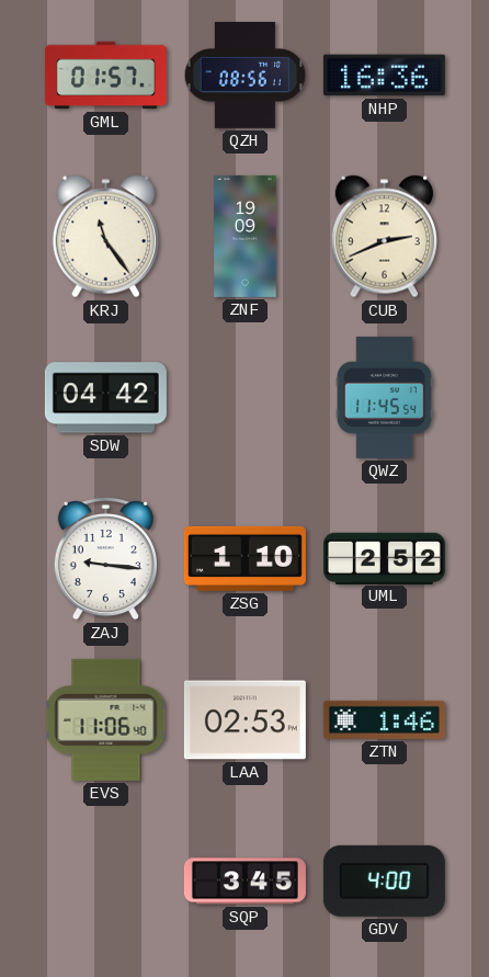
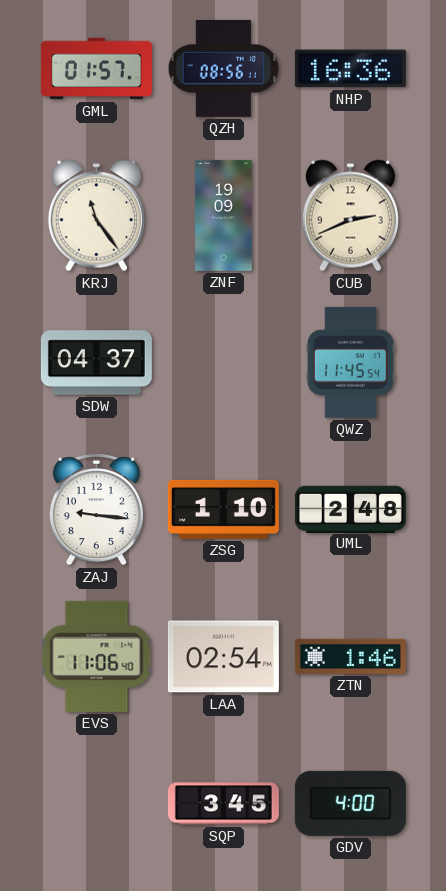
SDW: 04:42 -> 04:37 (96, 363)
UML: 2:52 -> 2:48 (350, 509)
LAA: 02:53 -> 02:54 (223, 657)
